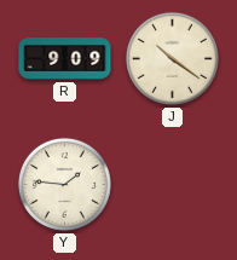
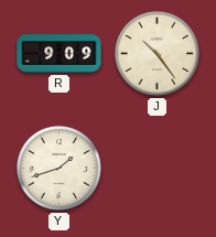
J: 10:21 -> 10:24 (156, 53)
Y: 1:46 -> 1:42 (58, 168)
